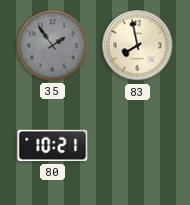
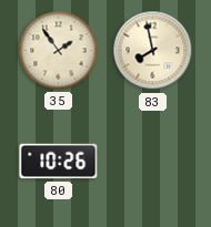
35 dial: grey -> cream (59, 51)
80: 10:21 -> 10:26 (59, 162)
